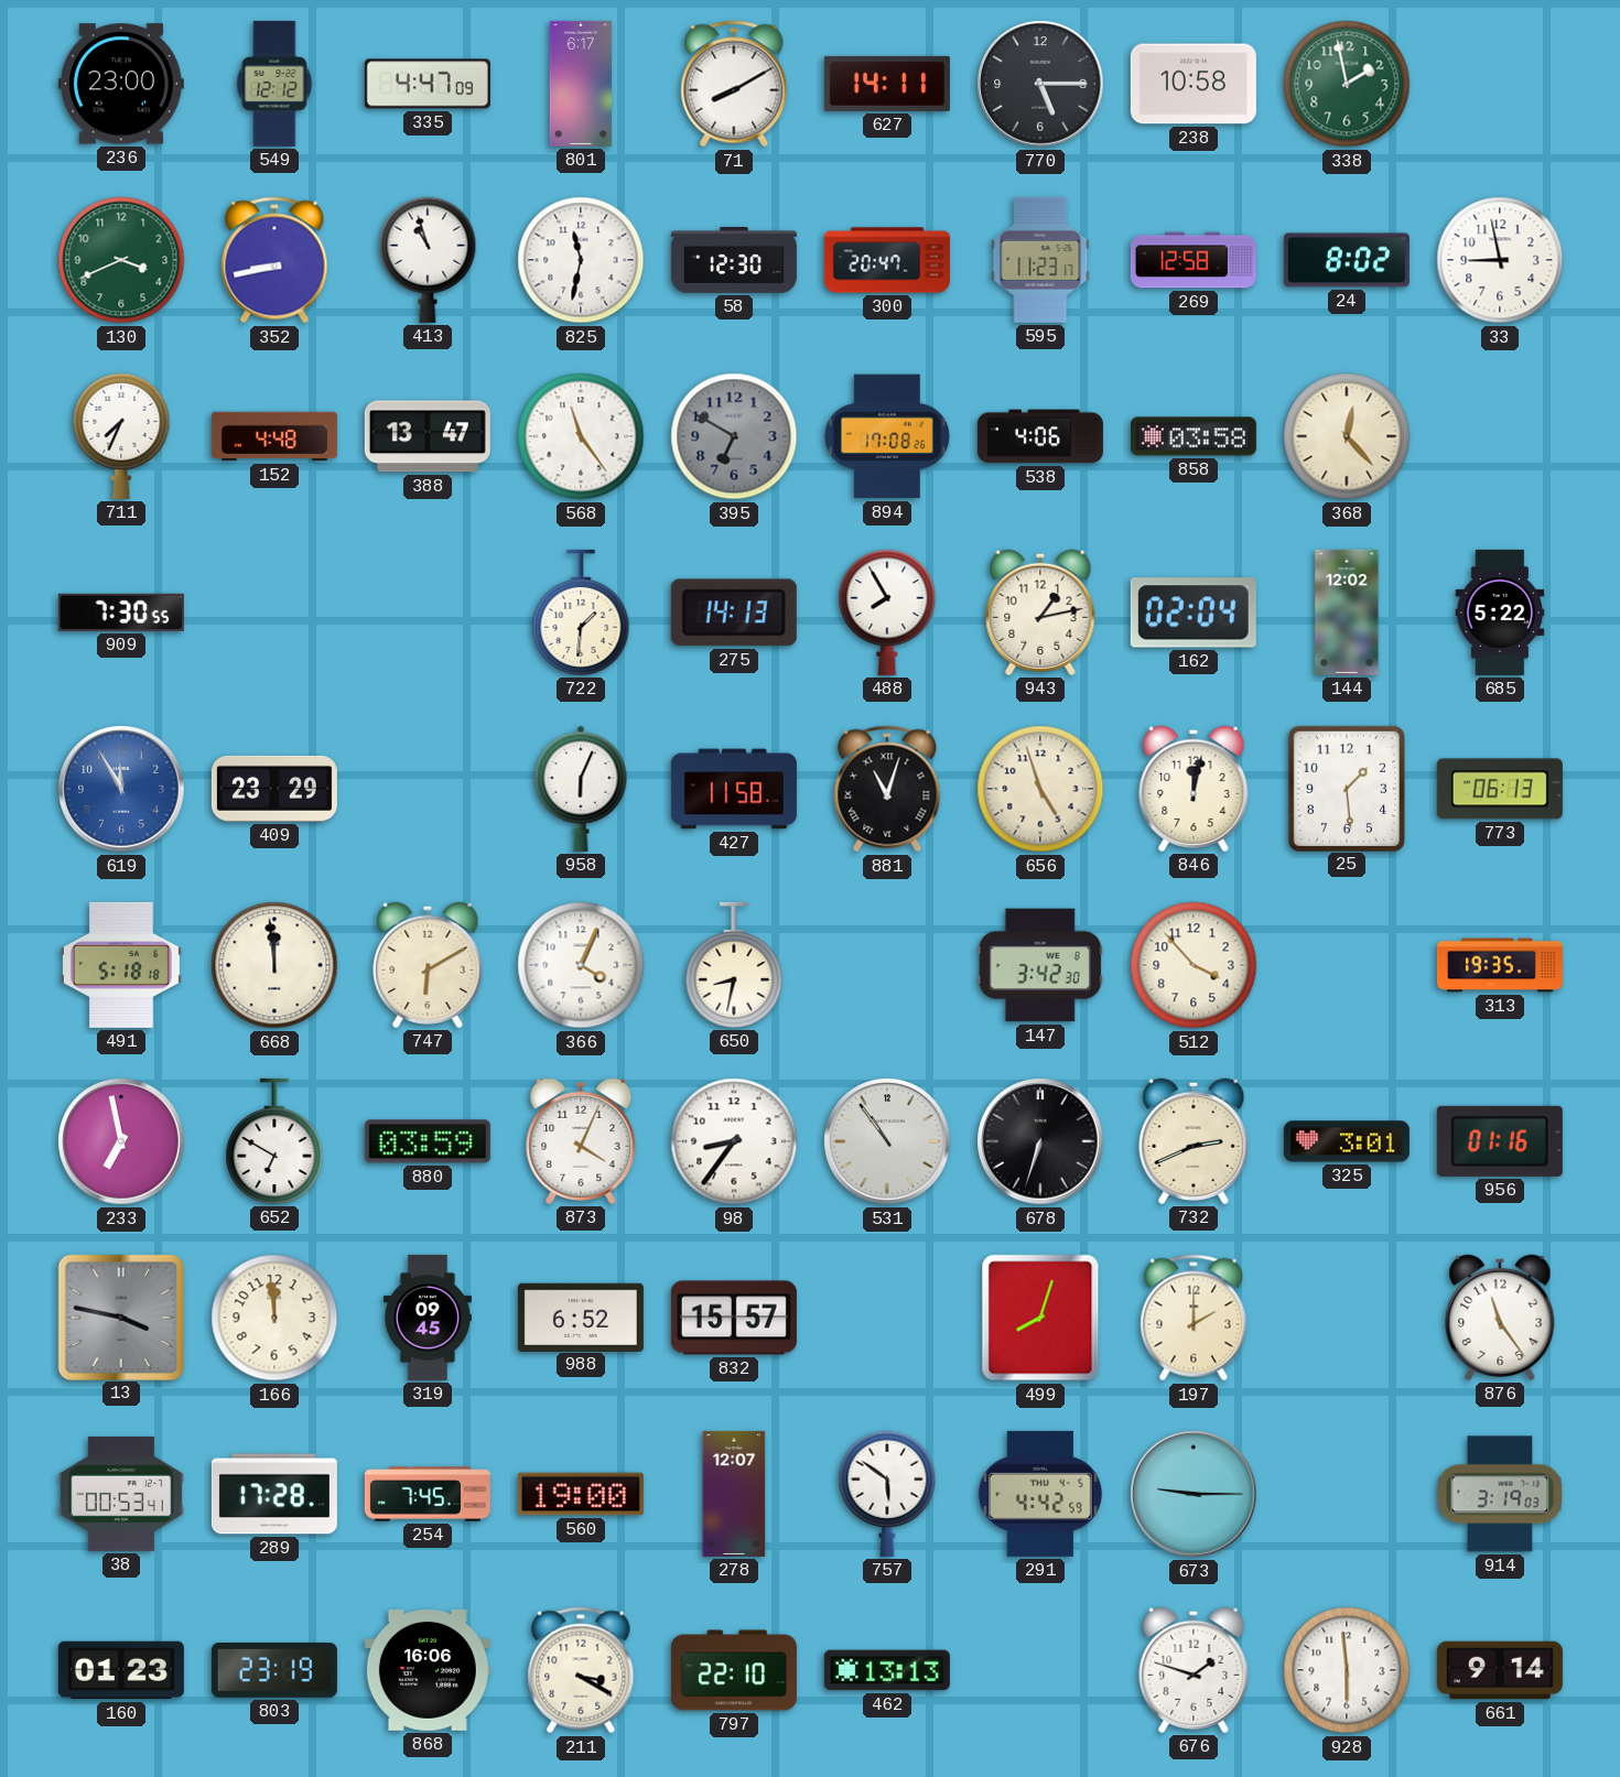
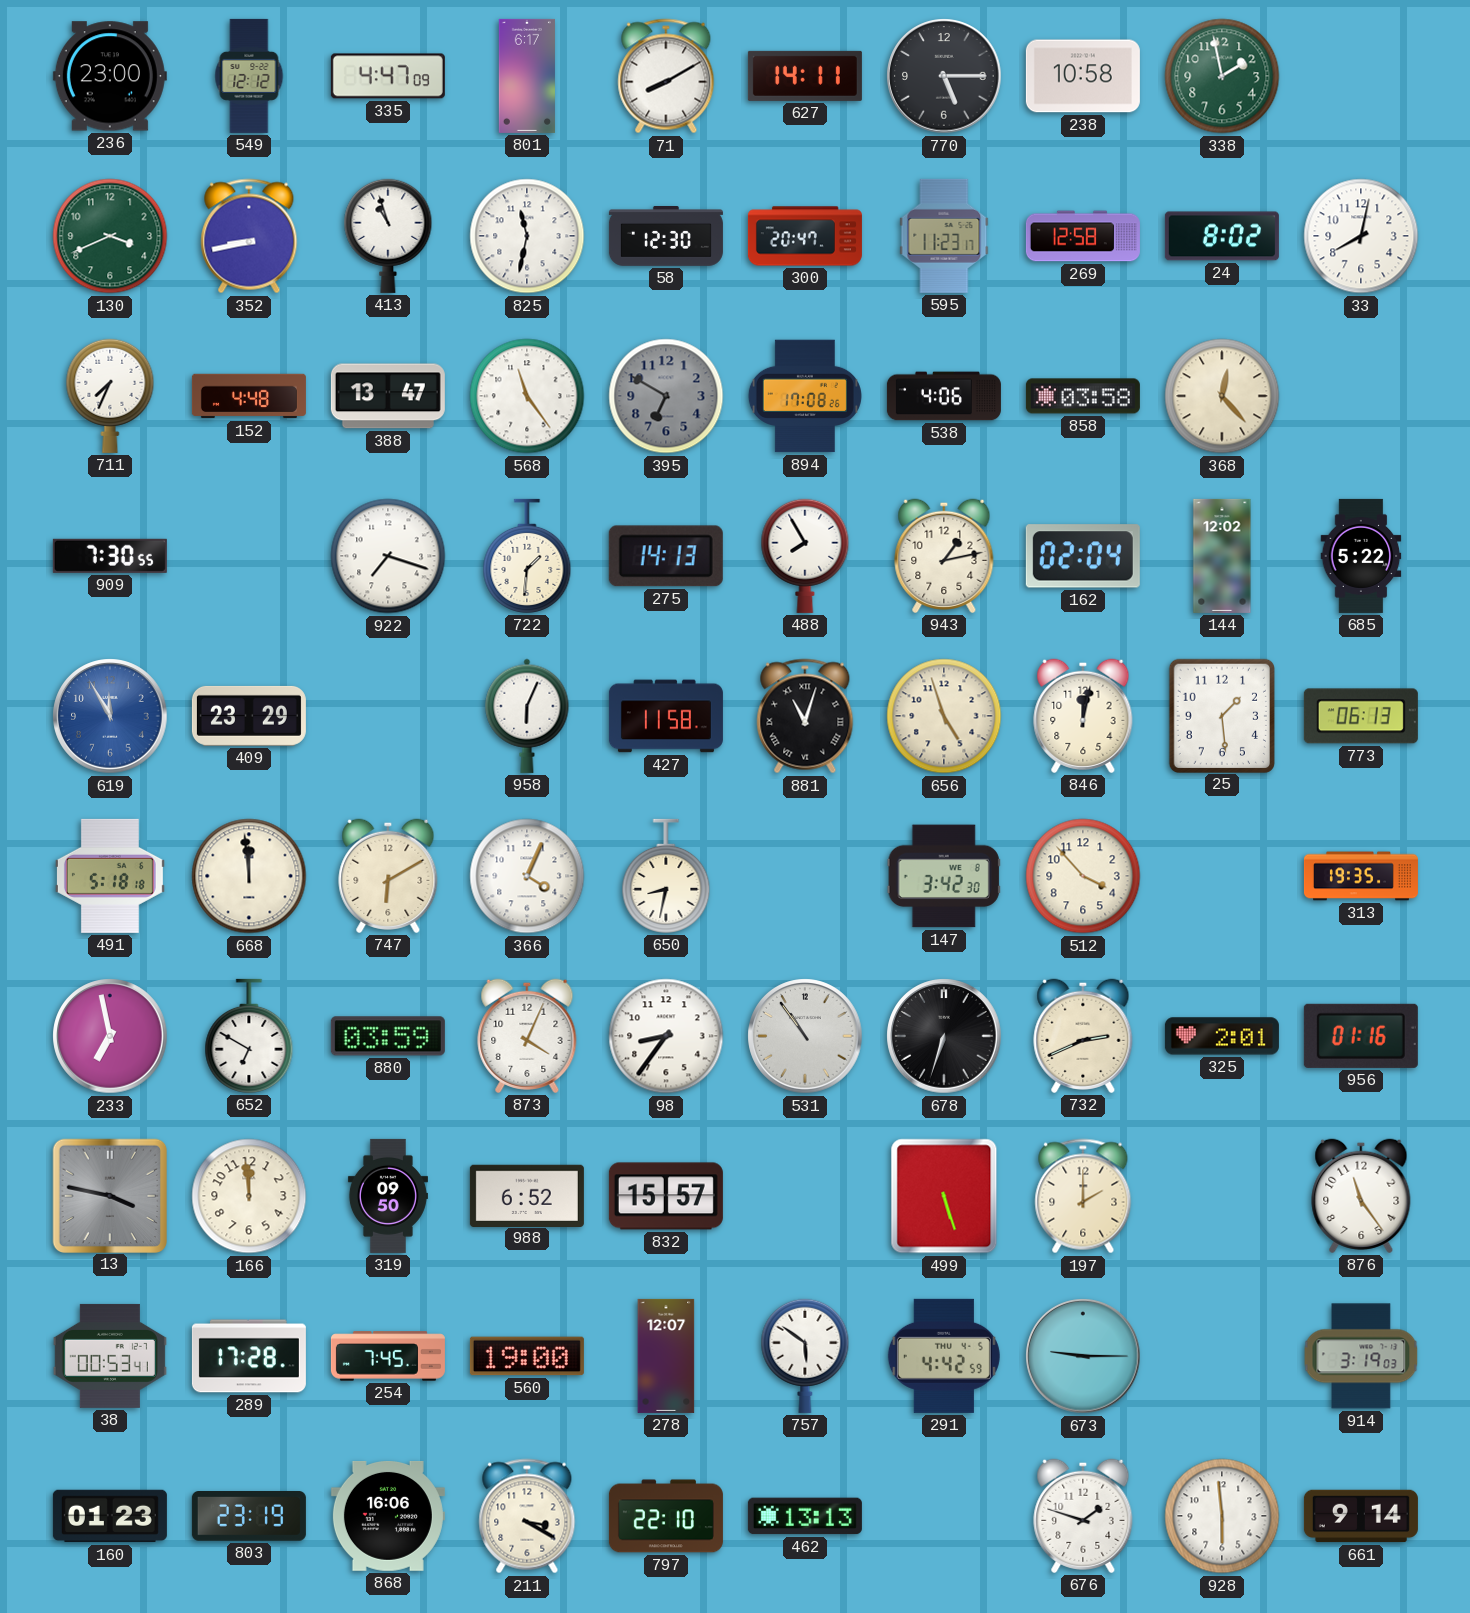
33: 8:58 -> 8:02 (1361, 236)
922: none -> 7:18 (388, 556)
325: 3:01 -> 2:01 (1222, 1036)
319: 09:45 -> 09:50 (388, 1196)
499: 8:03 -> 5:27 (944, 1196)
